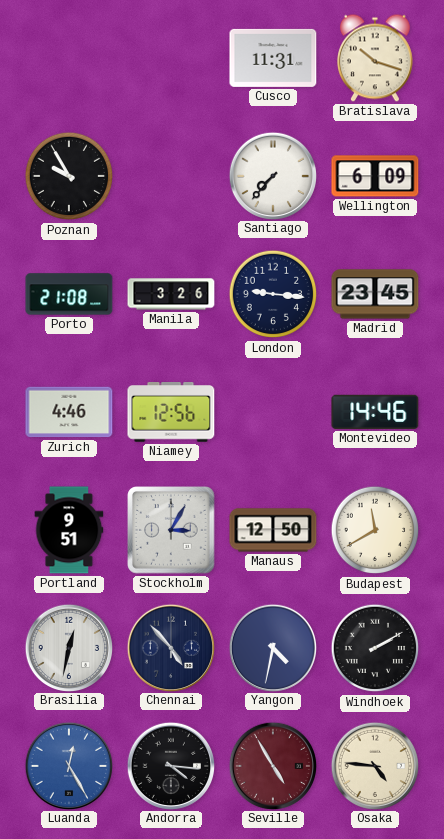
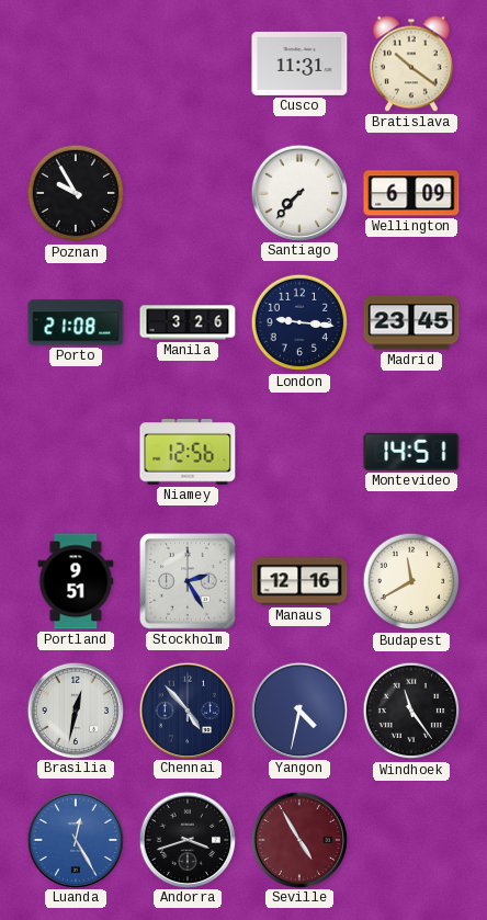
Bratislava: 10:18 -> 10:21 (412, 64)
Zurich: 4:46 -> none (69, 412)
Montevideo: 14:46 -> 14:51 (411, 452)
Stockholm: 3:05 -> 2:25 (188, 581)
Manaus: 12:50 -> 12:16 (299, 581)
Windhoek: 2:10 -> 11:24 (411, 711)
Andorra: 4:16 -> 3:42 (186, 839)
Osaka: 4:46 -> none (374, 765)
